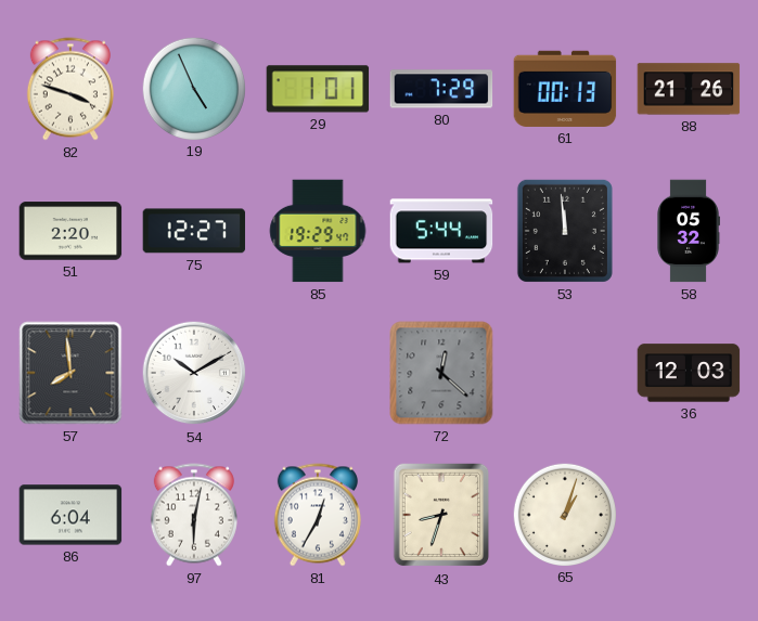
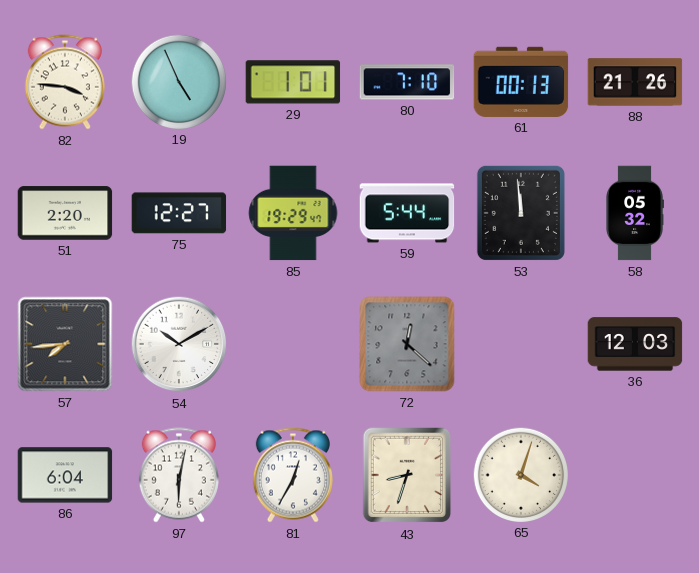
82: 3:48 -> 3:46 (65, 82)
80: 7:29 -> 7:10 (407, 82)
57: 7:59 -> 7:44 (65, 344)
65: 1:03 -> 4:03 (520, 474)
